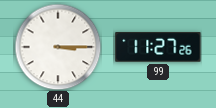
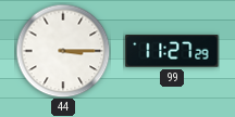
99: 11:27:26 -> 11:27:29 (172, 51)
